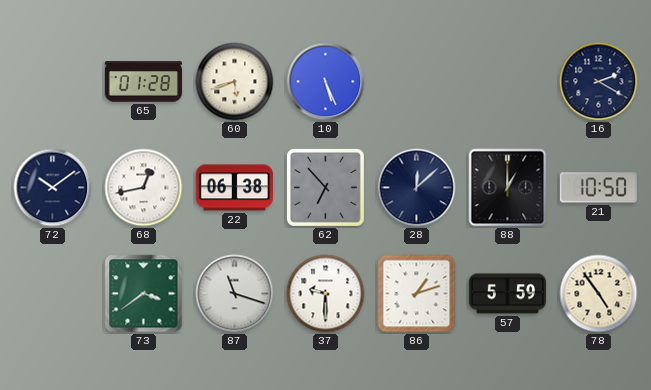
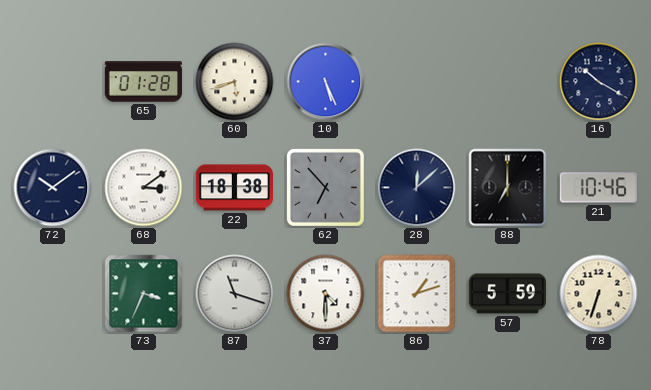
16: 2:20 -> 10:20 (599, 82)
68: 12:43 -> 3:09 (144, 188)
22: 06:38 -> 18:38 (234, 188)
88: 1:00 -> 7:00 (508, 188)
21: 10:50 -> 10:46 (598, 188)
73: 3:39 -> 3:34 (144, 294)
37: 9:30 -> 4:30 (326, 294)
78: 4:54 -> 6:33 (599, 294)
